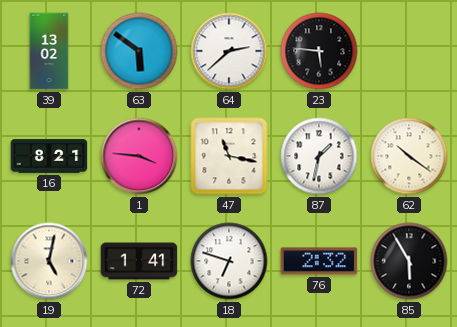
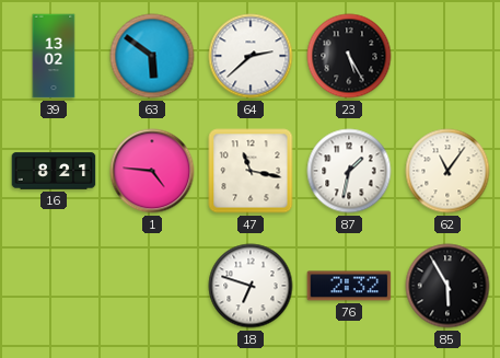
23: 5:46 -> 5:25 (349, 56)
1: 3:46 -> 4:46 (152, 171)
62: 10:21 -> 11:06 (447, 171)
19: 5:02 -> none (49, 261)
72: 1:41 -> none (139, 261)
